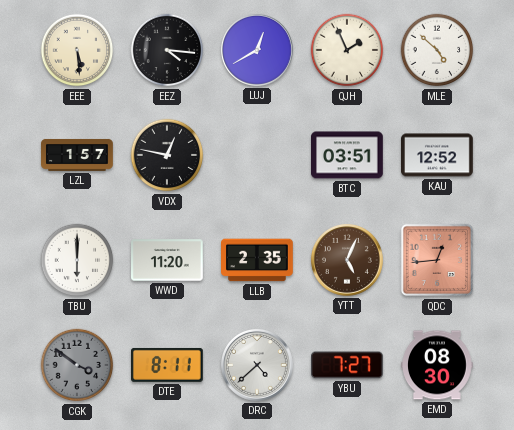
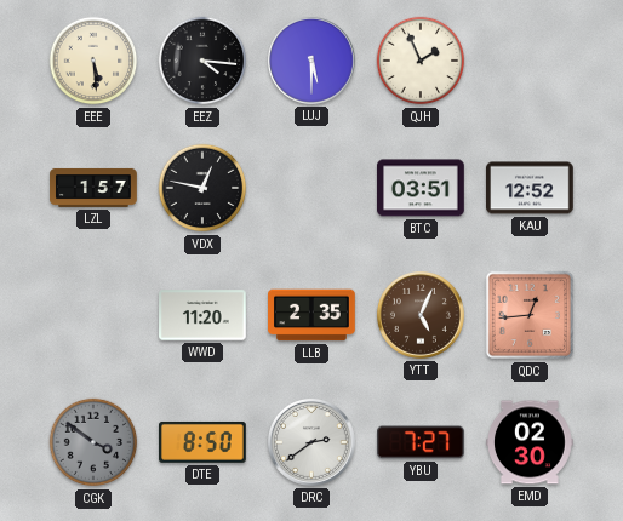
LUJ: 12:40 -> 5:30 (311, 61)
MLE: 4:52 -> none (437, 50)
TBU: 6:00 -> none (77, 260)
DTE: 8:11 -> 8:50 (204, 442)
DRC: 4:38 -> 2:39 (311, 442)
EMD: 08:30 -> 02:30 (531, 442)
